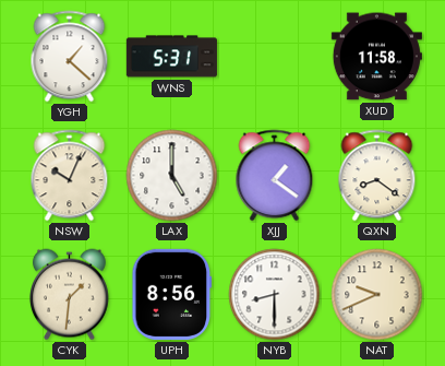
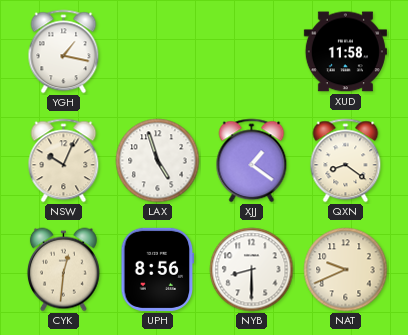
YGH: 1:22 -> 1:17 (64, 52)
WNS: 5:31 -> none (171, 57)
LAX: 5:00 -> 4:57 (158, 161)
CYK: 1:31 -> 12:31 (63, 270)
